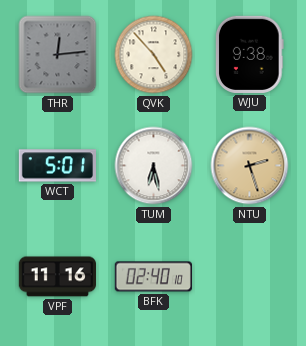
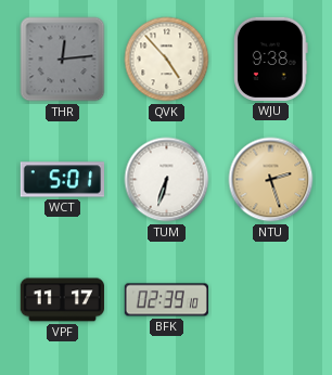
TUM: 6:28 -> 6:33 (167, 180)
VPF: 11:16 -> 11:17 (62, 300)
BFK: 02:40 -> 02:39 (166, 300)
